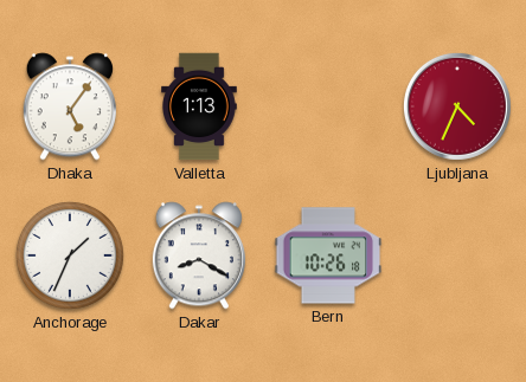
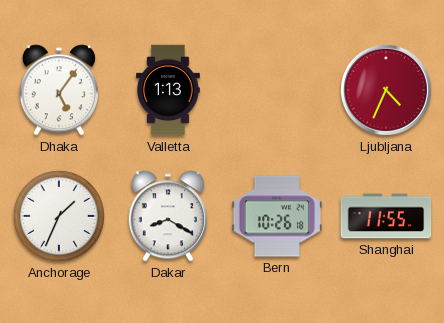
Shanghai: none -> 11:55 (386, 216)
